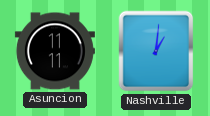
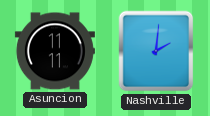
Nashville: 1:01 -> 2:01 (156, 51)
